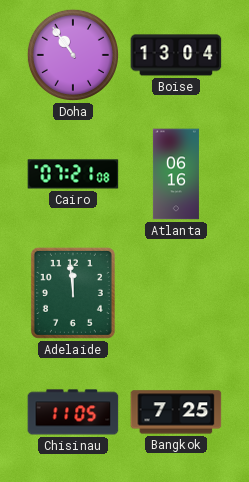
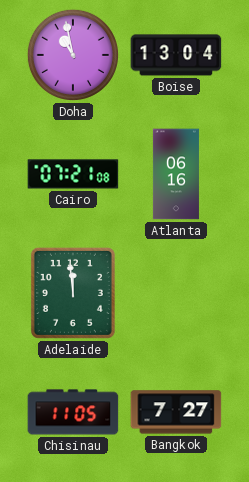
Doha: 10:54 -> 10:58 (73, 55)
Bangkok: 7:25 -> 7:27 (176, 412)
